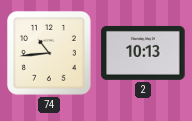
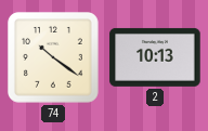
74: 10:44 -> 10:21 (53, 57)
